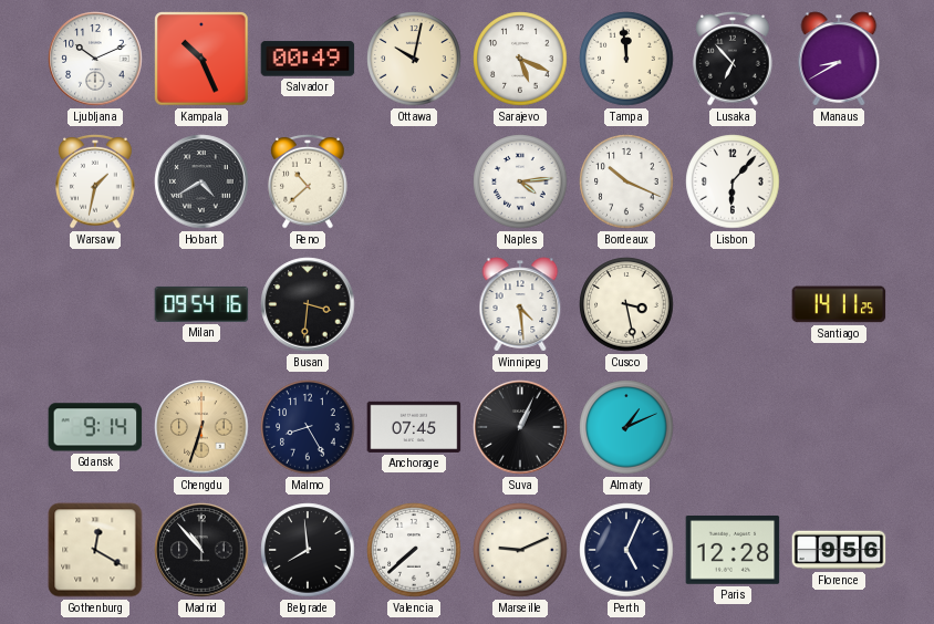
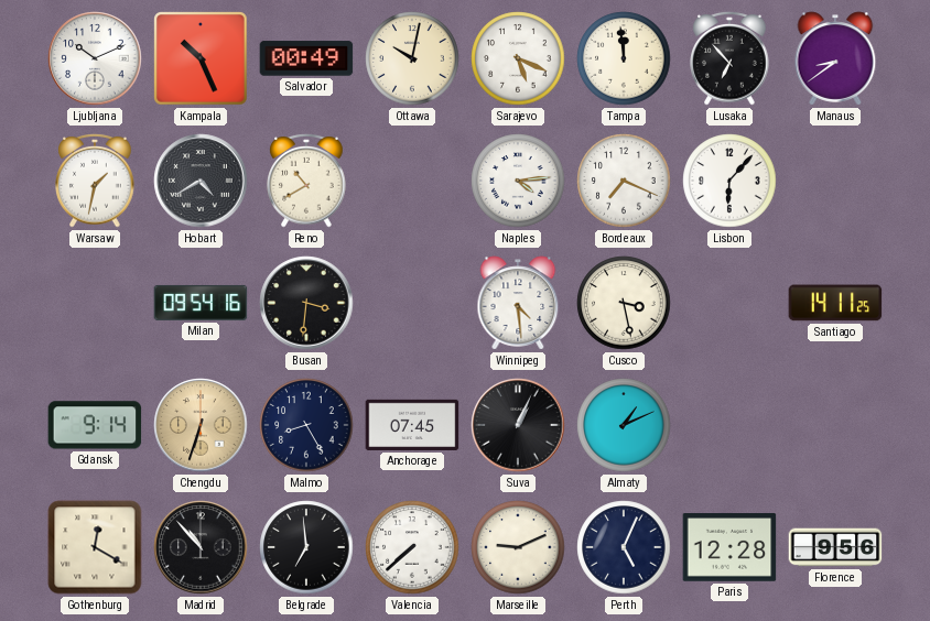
Manaus: 8:40 -> 8:39 (835, 58)
Reno: 10:38 -> 10:40 (306, 181)
Bordeaux: 10:19 -> 7:19 (624, 181)
Belgrade: 7:59 -> 6:59 (306, 547)
